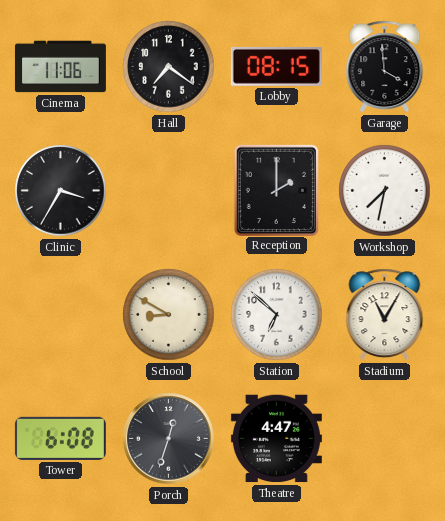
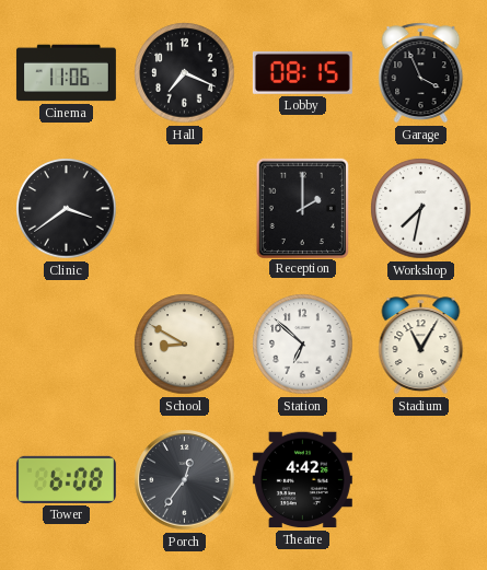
Hall: 7:21 -> 7:19 (185, 73)
Garage: 3:59 -> 3:56 (421, 73)
Clinic: 3:35 -> 3:39 (67, 209)
Porch: 12:33 -> 12:36 (185, 480)
Theatre: 4:47 -> 4:42 (302, 480)
